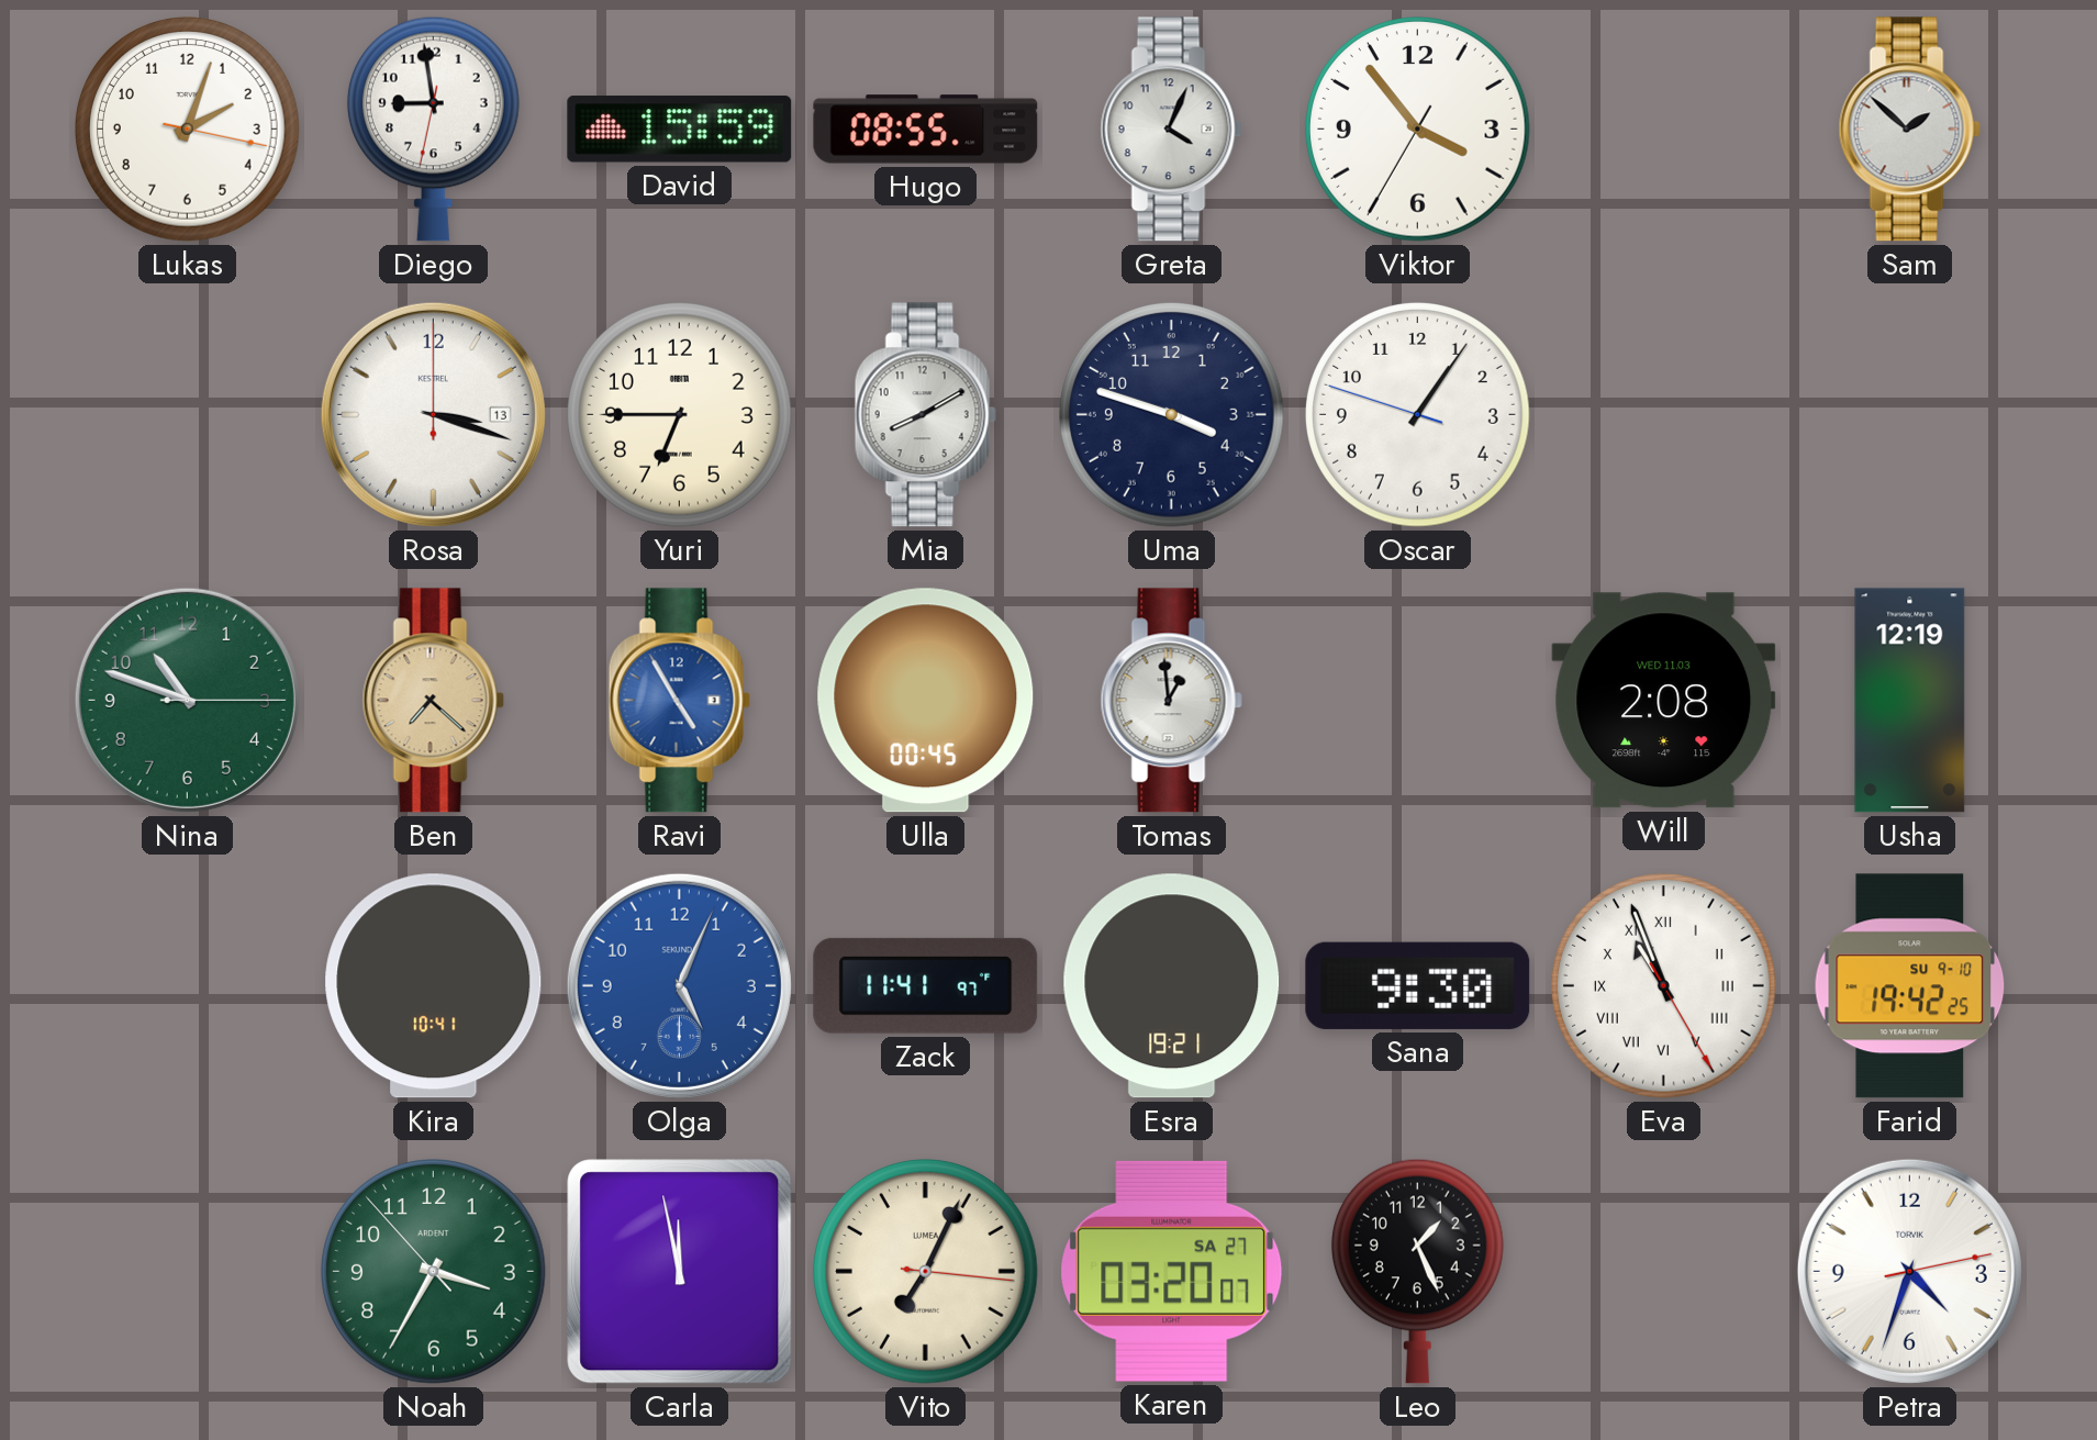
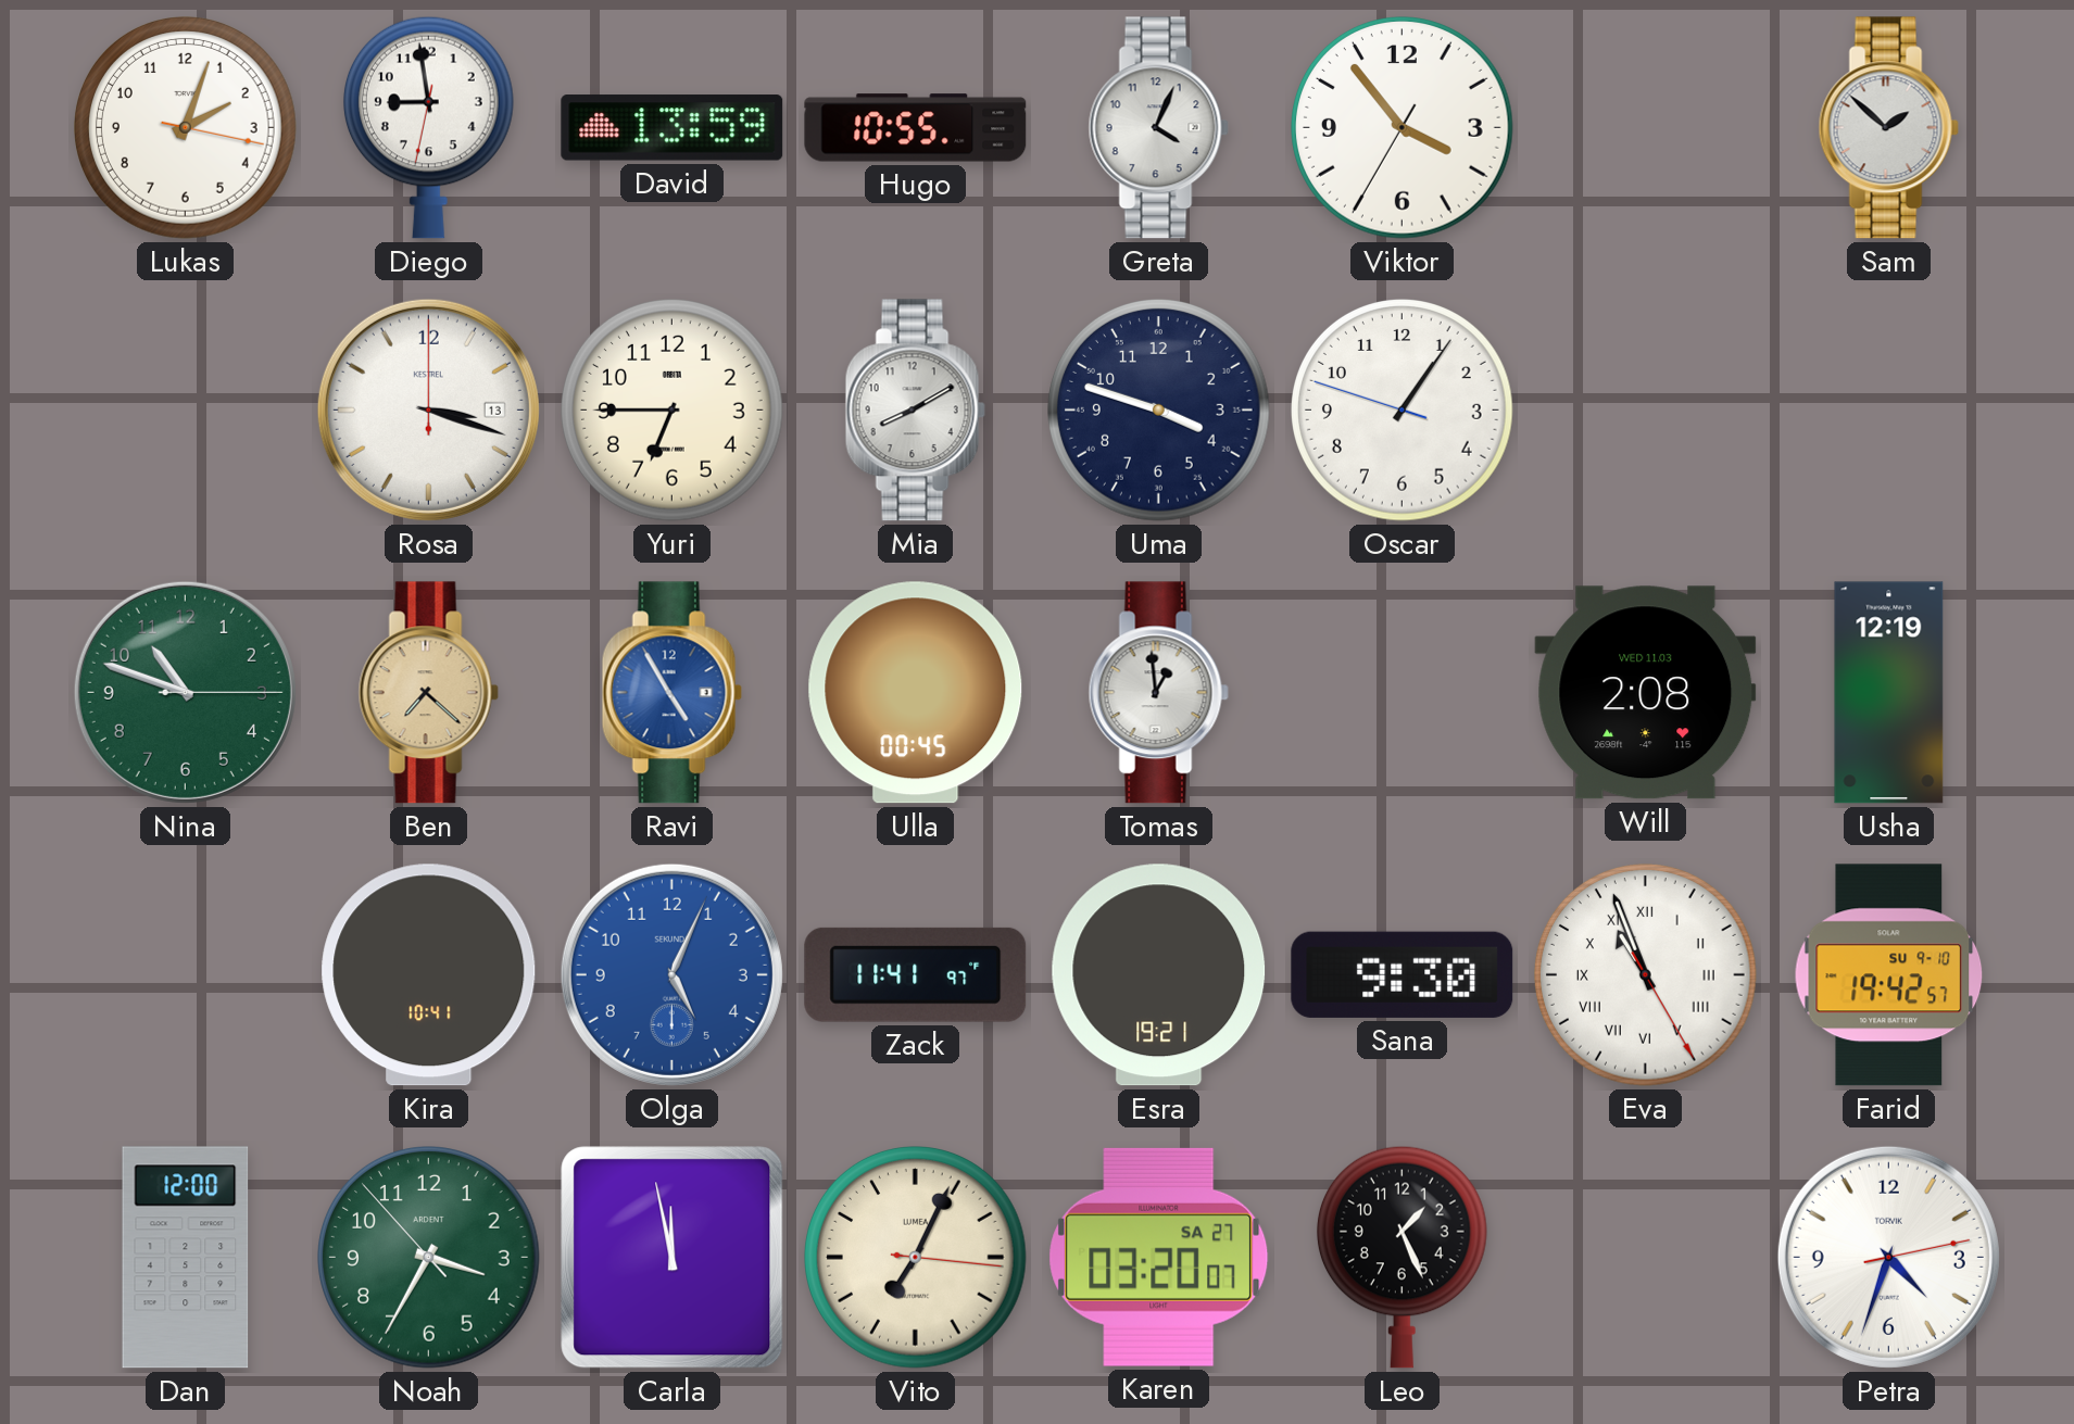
David: 15:59 -> 13:59 (673, 128)
Hugo: 08:55 -> 10:55 (916, 128)
Farid: 19:42:25 -> 19:42:57 (1889, 975)
Dan: none -> 12:00 (186, 1258)
